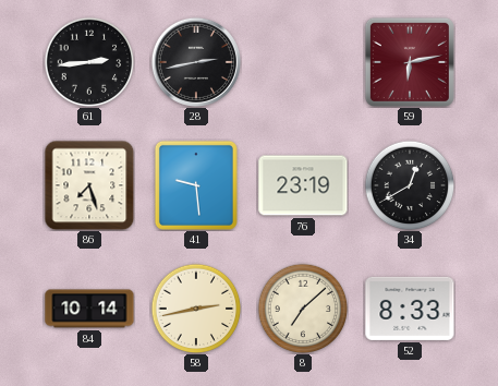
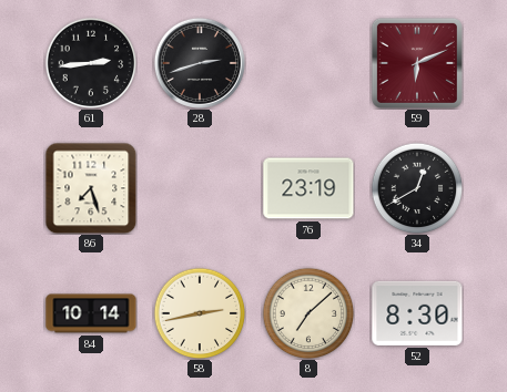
28: 2:43 -> 2:42 (200, 63)
59: 6:13 -> 6:11 (417, 63)
41: 9:29 -> none (196, 185)
52: 8:33 -> 8:30 (417, 313)
